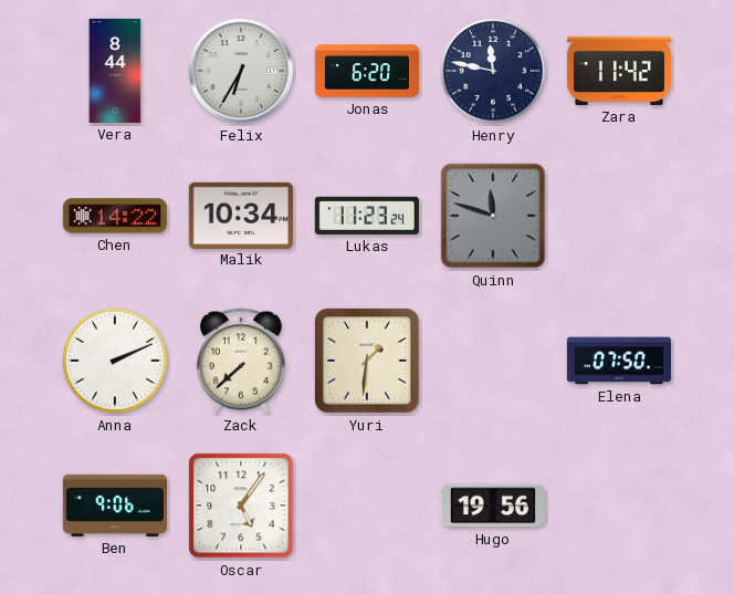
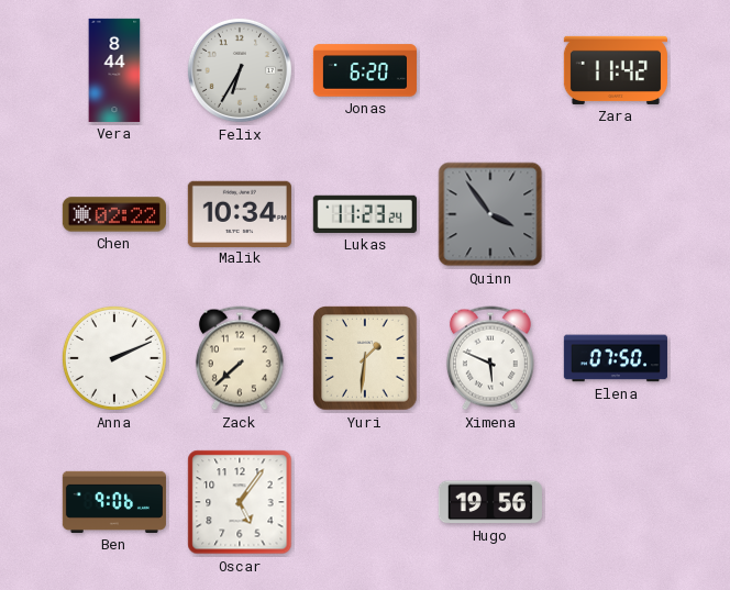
Henry: 11:47 -> none (493, 71)
Chen: 14:22 -> 02:22 (114, 214)
Quinn: 11:48 -> 3:54 (490, 214)
Ximena: none -> 5:49 (490, 358)
